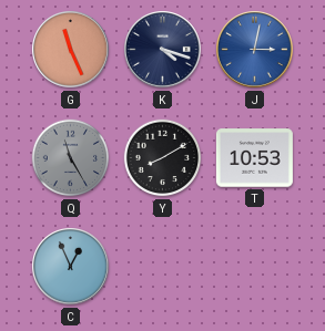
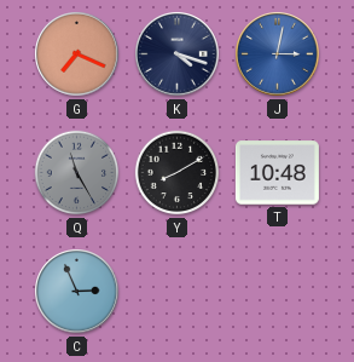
G: 11:26 -> 7:19 (77, 54)
T: 10:53 -> 10:48 (277, 173)
C: 12:56 -> 2:56 (77, 292)
